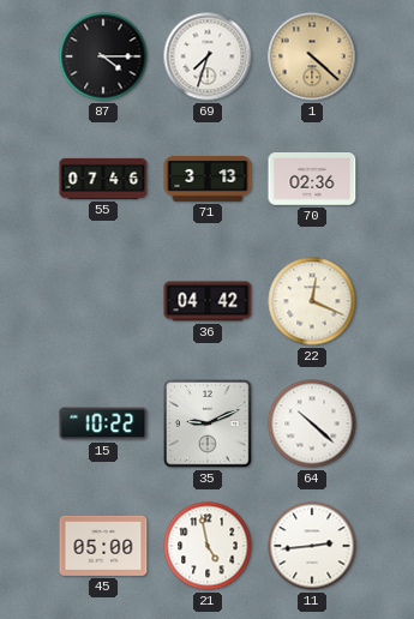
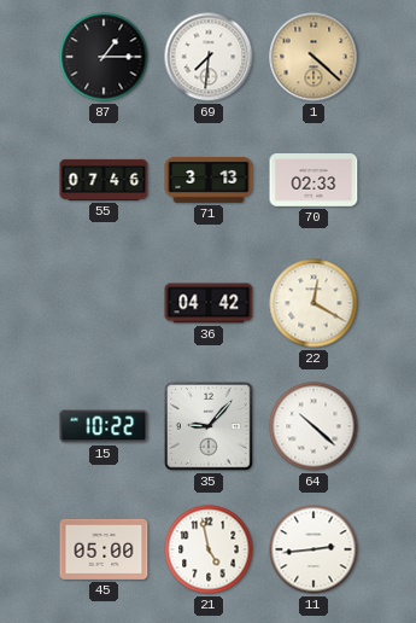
87: 4:15 -> 1:15 (104, 57)
69: 7:33 -> 7:31 (209, 57)
70: 02:36 -> 02:33 (314, 181)
22: 12:19 -> 12:20 (314, 303)
35: 9:11 -> 9:07 (209, 426)
